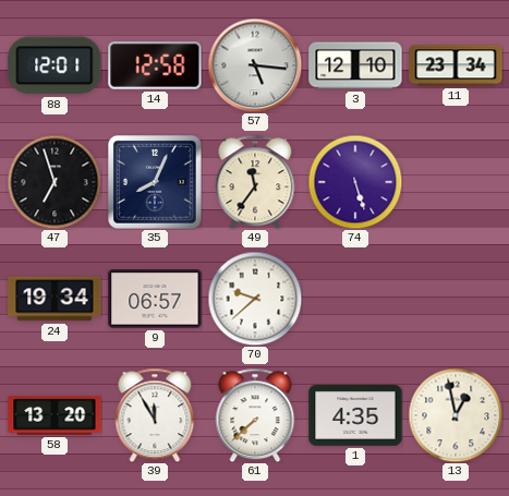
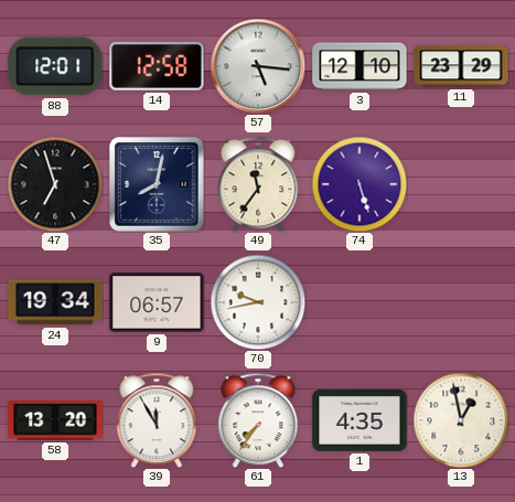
11: 23:34 -> 23:29 (461, 66)
35: 8:04 -> 8:02 (158, 185)
70: 9:38 -> 9:43 (258, 302)
61: 7:38 -> 7:36 (258, 420)
